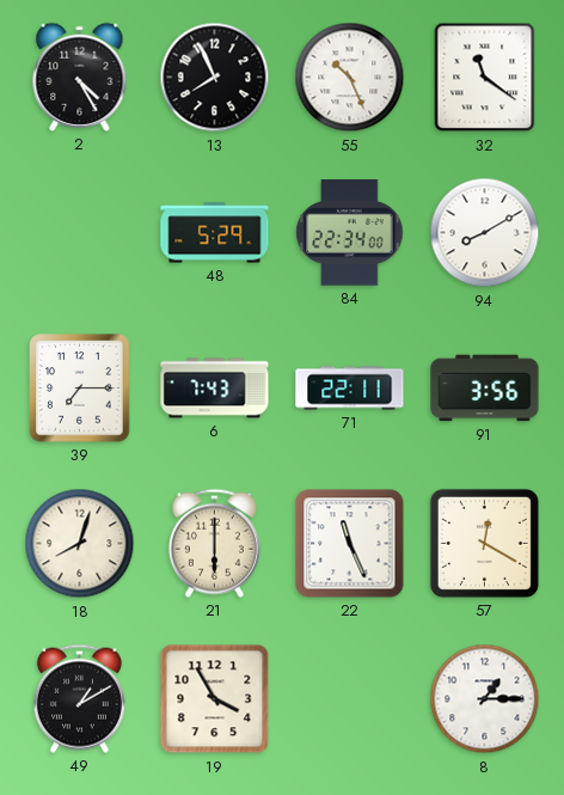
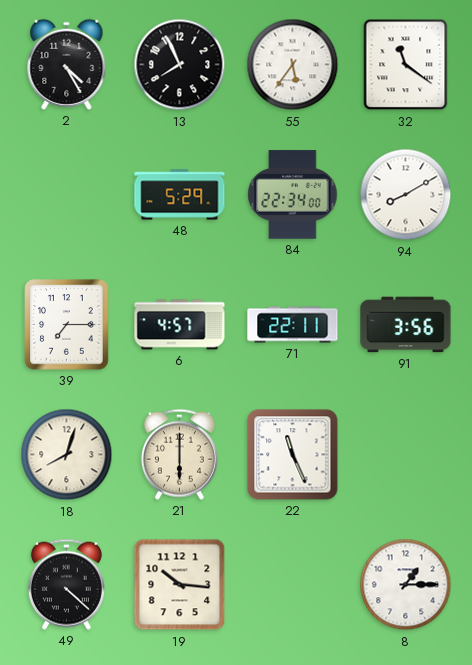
55: 10:26 -> 5:36 (293, 65)
6: 7:43 -> 4:57 (180, 325)
57: 12:20 -> none (484, 543)
49: 1:10 -> 4:22 (66, 584)
19: 3:55 -> 10:16 (180, 585)
